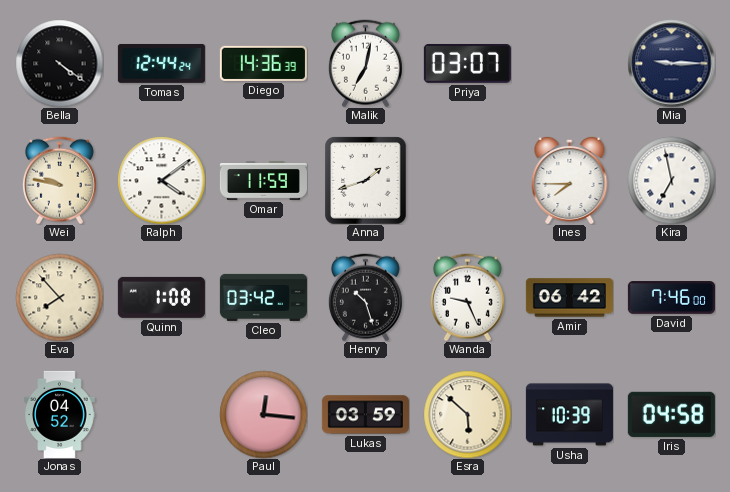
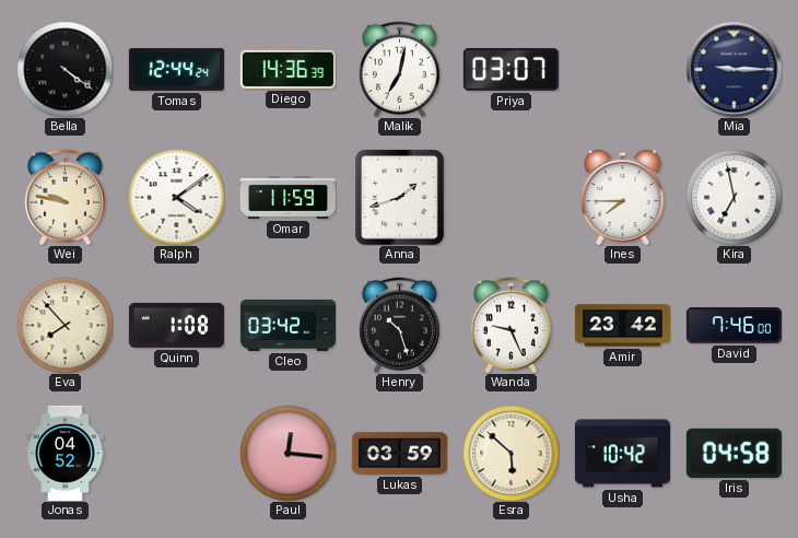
Amir: 06:42 -> 23:42 (622, 326)
Usha: 10:39 -> 10:42 (622, 454)
